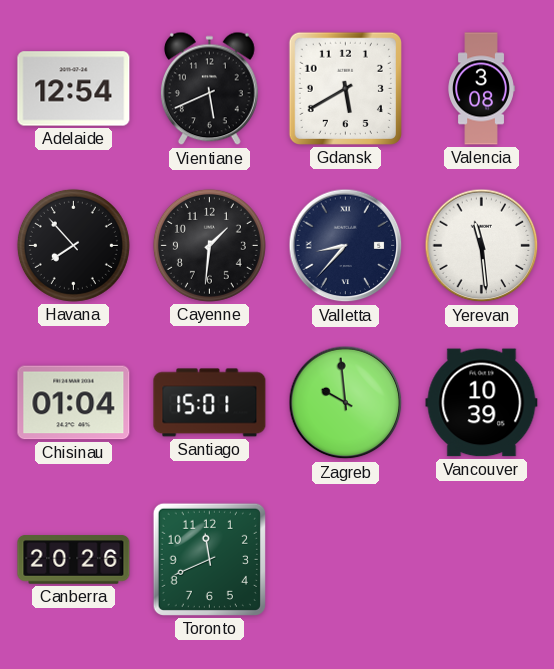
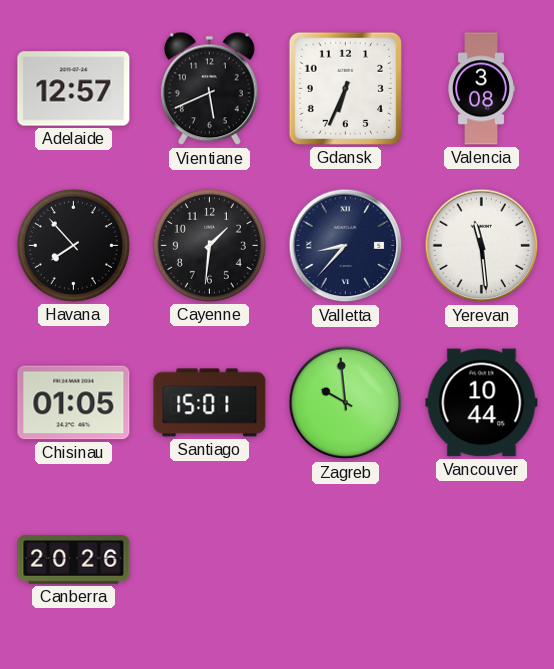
Adelaide: 12:54 -> 12:57 (74, 89)
Gdansk: 5:40 -> 6:34 (345, 88)
Chisinau: 01:04 -> 01:05 (74, 403)
Vancouver: 10:39 -> 10:44 (482, 403)
Toronto: 11:41 -> none (209, 559)
